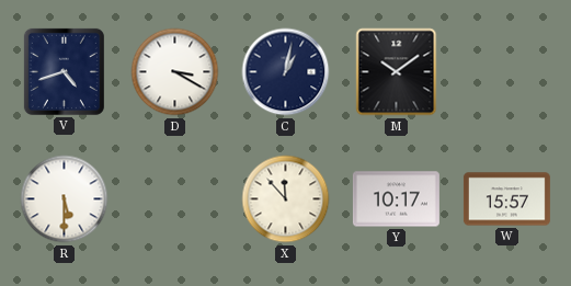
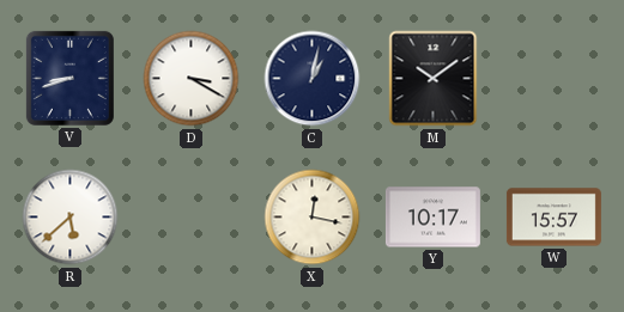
V: 4:42 -> 8:42 (69, 78)
R: 5:30 -> 5:38 (71, 218)
X: 11:53 -> 12:17 (313, 218)
